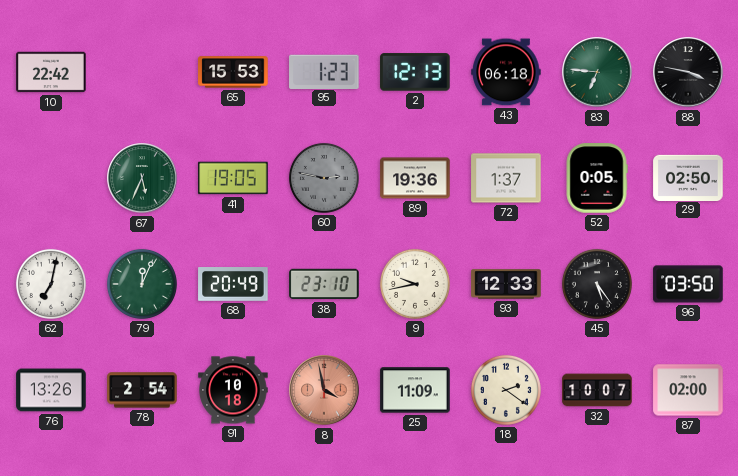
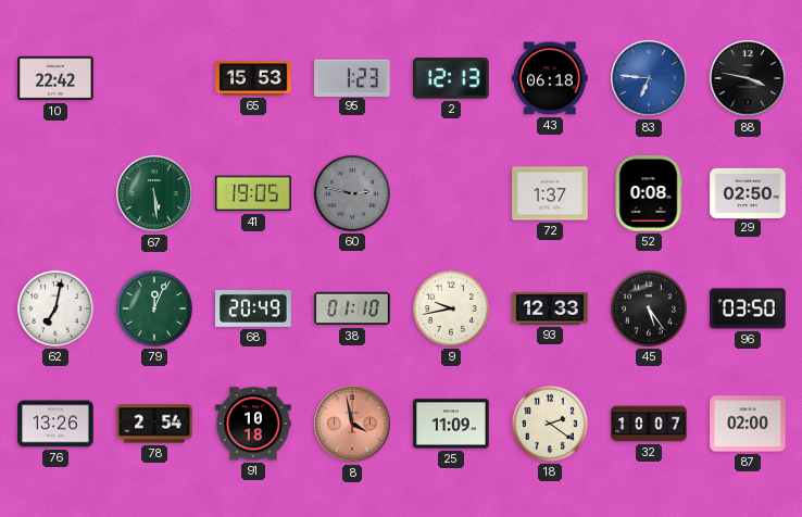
83 dial: green -> blue (649, 78)
67: 5:34 -> 5:29 (154, 193)
89: 19:36 -> none (415, 178)
52: 0:05 -> 0:08 (649, 193)
38: 23:10 -> 01:10 (352, 308)
